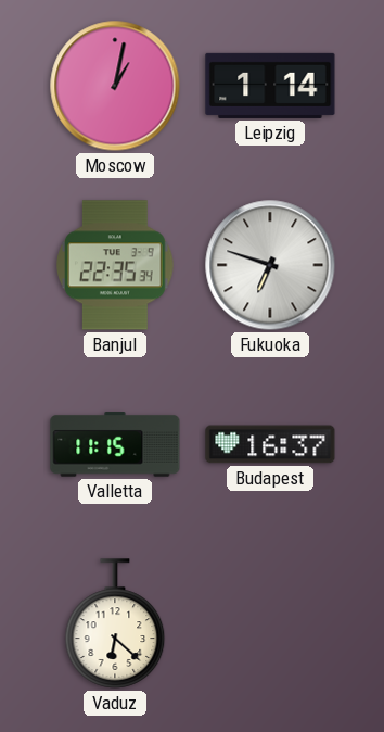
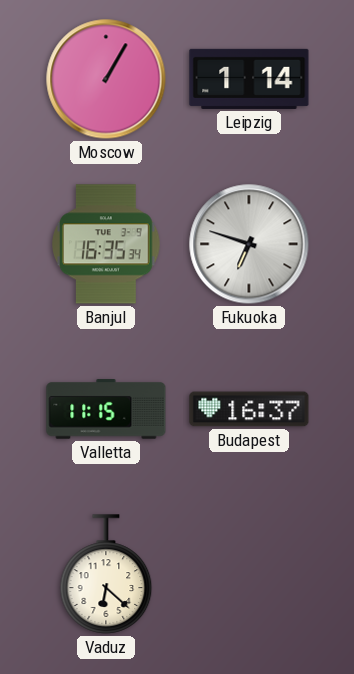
Moscow: 1:02 -> 1:05 (106, 79)
Banjul: 22:35 -> 16:35 (107, 244)
